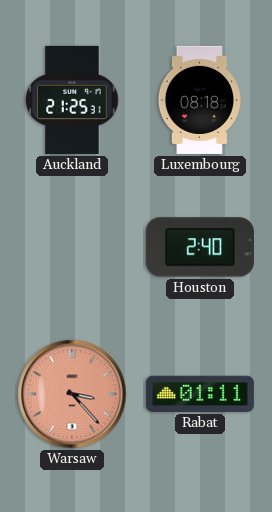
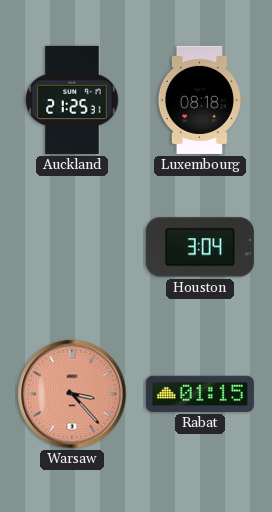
Houston: 2:40 -> 3:04 (200, 247)
Rabat: 01:11 -> 01:15 (200, 394)
